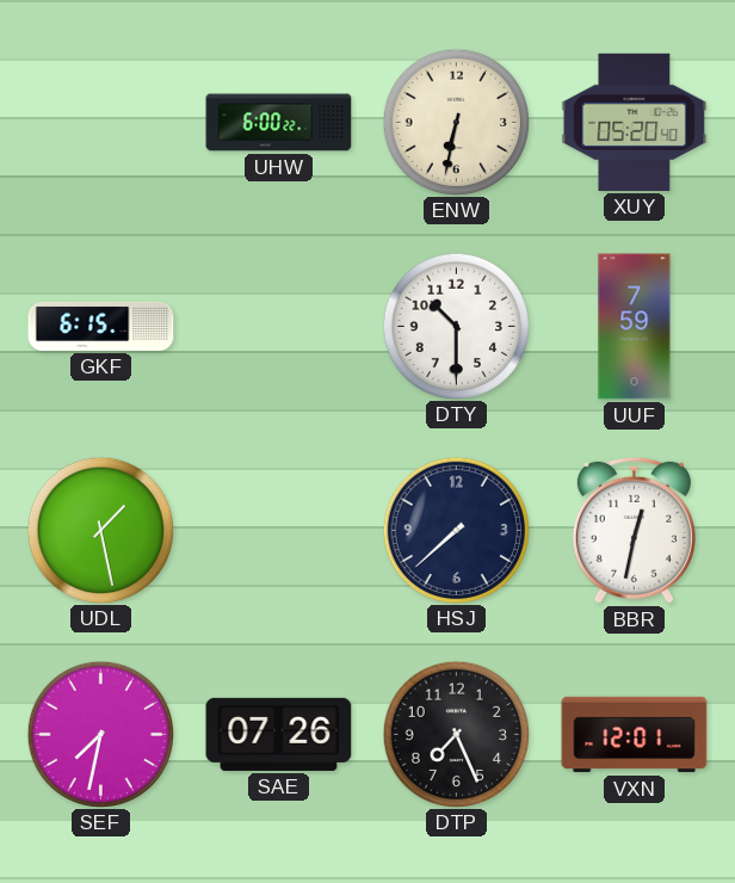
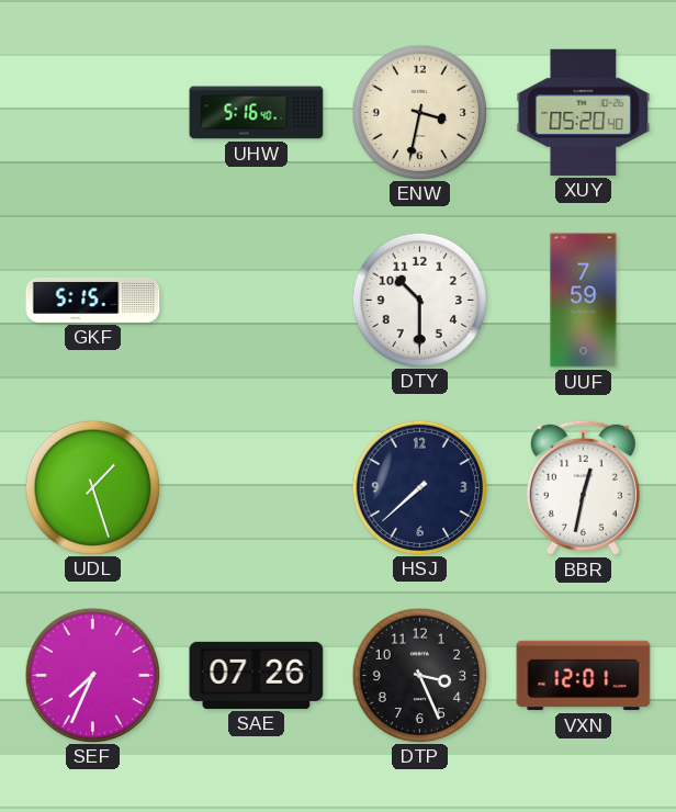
UHW: 6:00 -> 5:16 (257, 113)
ENW: 6:32 -> 3:32 (419, 112)
GKF: 6:15 -> 5:15 (93, 300)
UDL: 1:28 -> 1:27 (92, 487)
SEF: 7:32 -> 7:34 (92, 675)
DTP: 7:26 -> 3:26 (419, 675)
